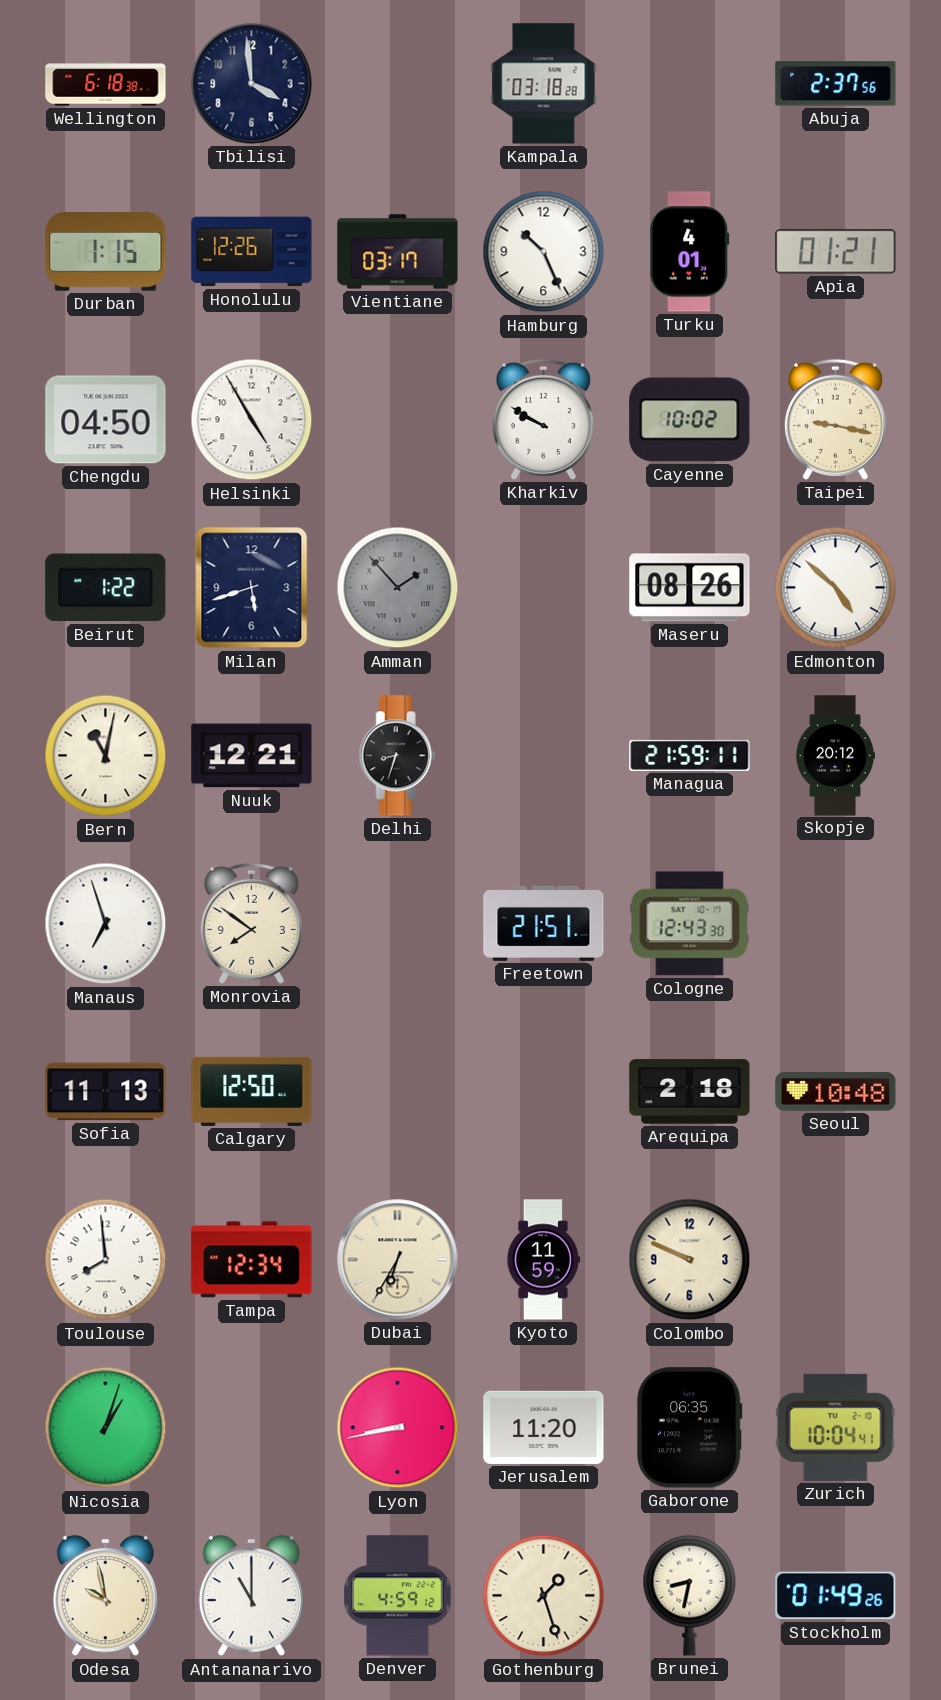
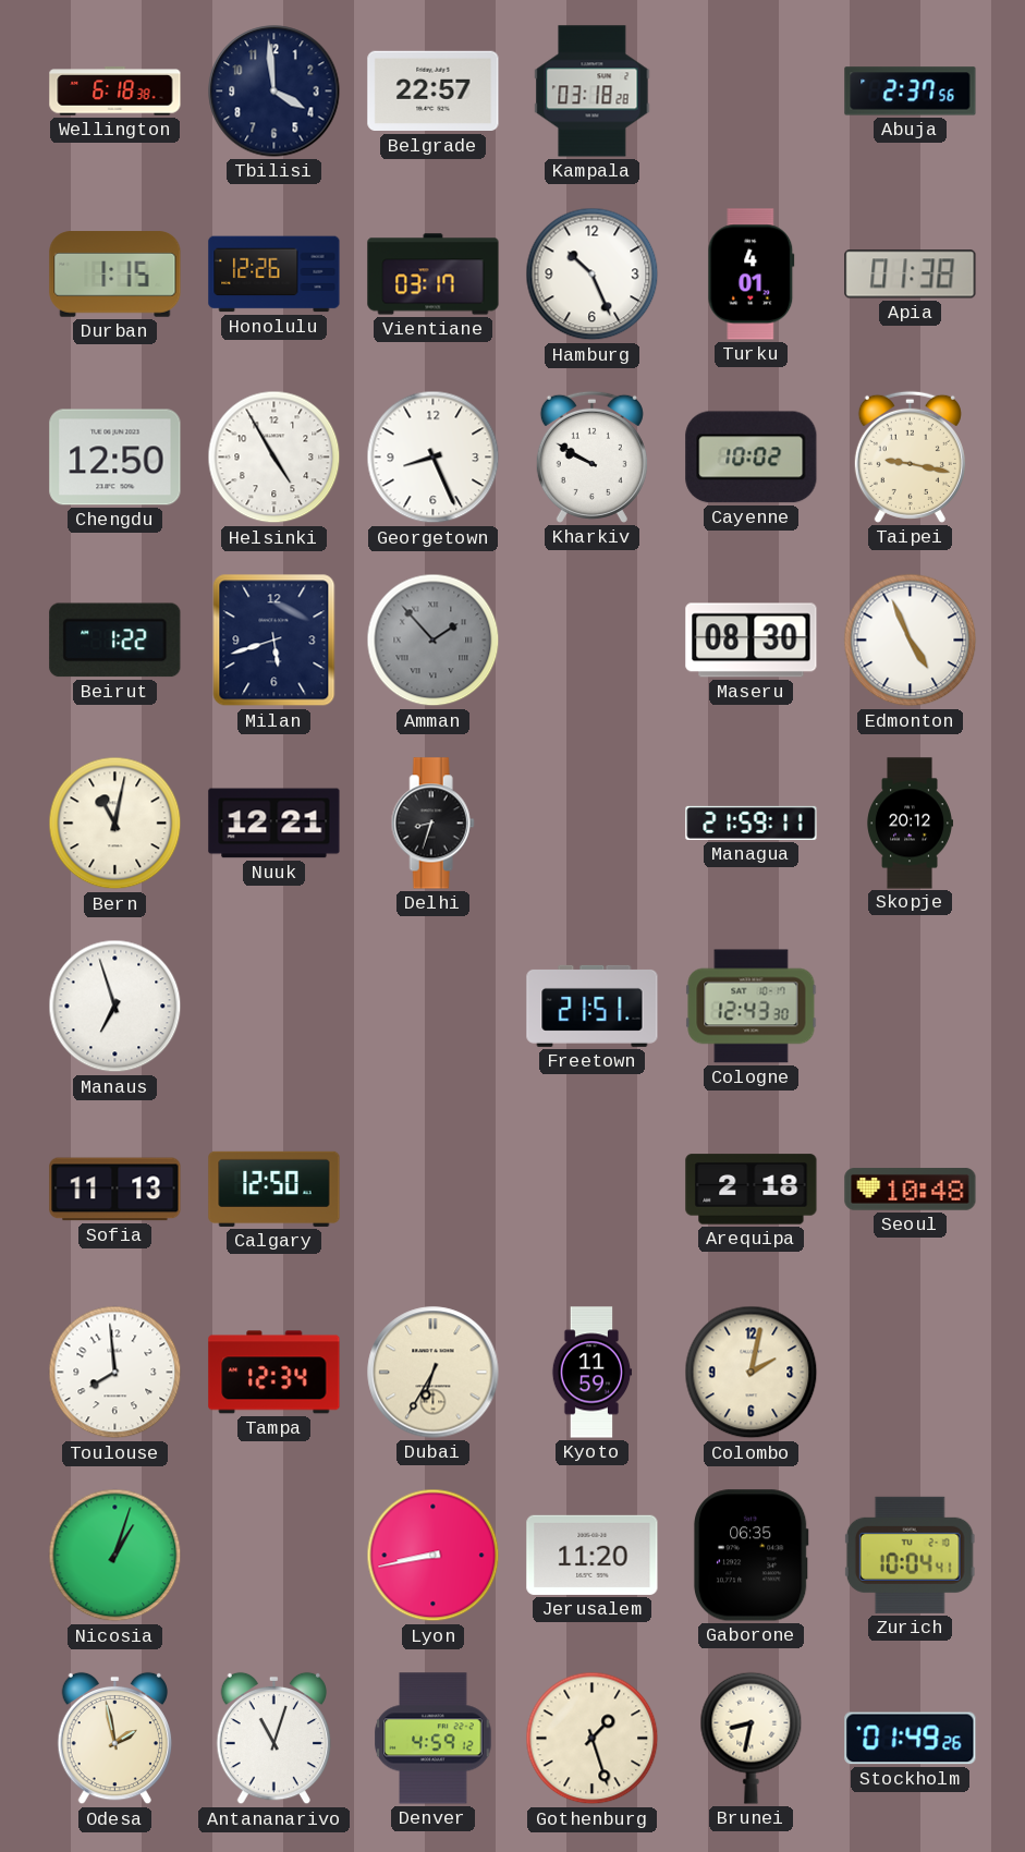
Belgrade: none -> 22:57 (434, 92)
Apia: 01:21 -> 01:38 (911, 275)
Chengdu: 04:50 -> 12:50 (115, 458)
Georgetown: none -> 8:26 (434, 458)
Maseru: 08:26 -> 08:30 (752, 641)
Edmonton: 4:52 -> 4:56 (911, 641)
Monrovia: 7:51 -> none (251, 923)
Colombo: 9:49 -> 2:02 (752, 1373)
Odesa: 9:58 -> 1:58 (114, 1739)
Antananarivo: 11:00 -> 11:03 (273, 1739)
